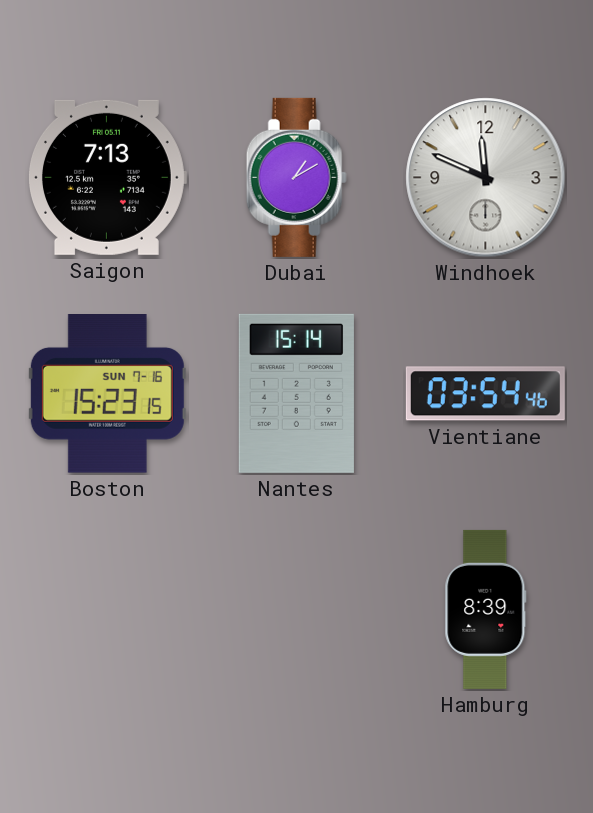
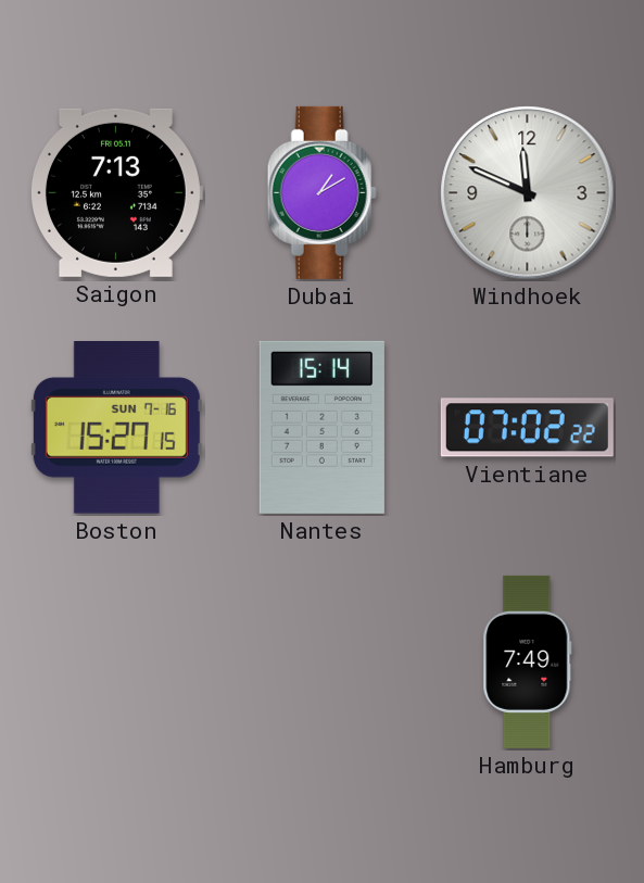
Boston: 15:23 -> 15:27 (116, 428)
Vientiane: 03:54 -> 07:02 (527, 428)
Hamburg: 8:39 -> 7:49 (528, 661)
